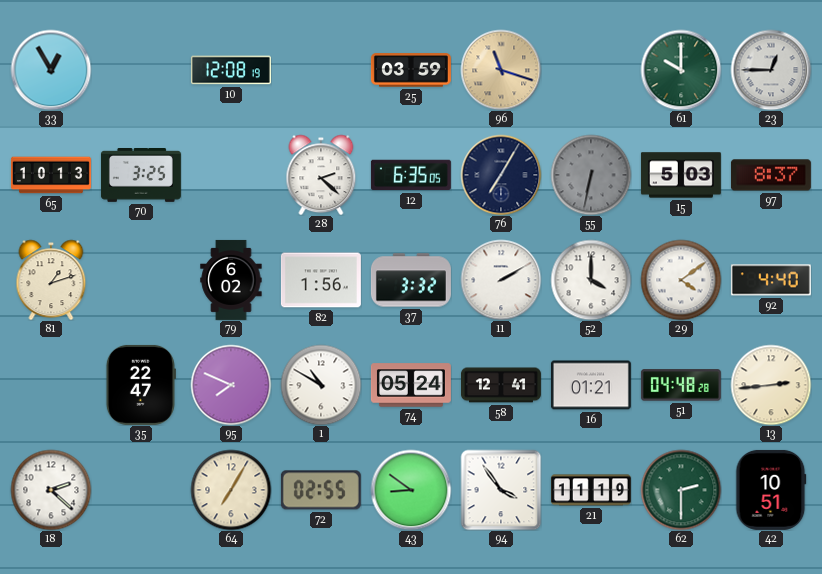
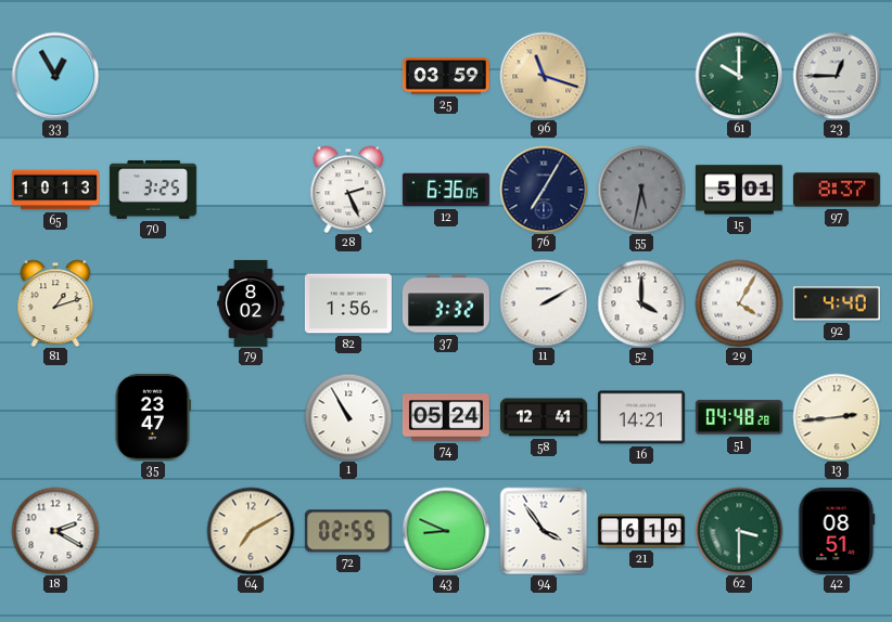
10: 12:08 -> none (231, 70)
28: 2:22 -> 2:26 (348, 190)
12: 6:35 -> 6:36 (446, 190)
55: 6:32 -> 5:32 (641, 190)
15: 5:03 -> 5:01 (739, 190)
79: 6:02 -> 8:02 (251, 303)
29: 4:09 -> 4:05 (739, 303)
35: 22:47 -> 23:47 (152, 417)
95: 7:49 -> none (231, 385)
1: 10:50 -> 10:55 (348, 417)
16: 01:21 -> 14:21 (641, 417)
18: 2:22 -> 2:20 (55, 531)
64: 7:05 -> 7:10 (251, 531)
43: 8:51 -> 8:49 (446, 531)
21: 11:19 -> 6:19 (641, 531)
62: 2:30 -> 3:30 (739, 531)
42: 10:51 -> 08:51 (837, 531)
